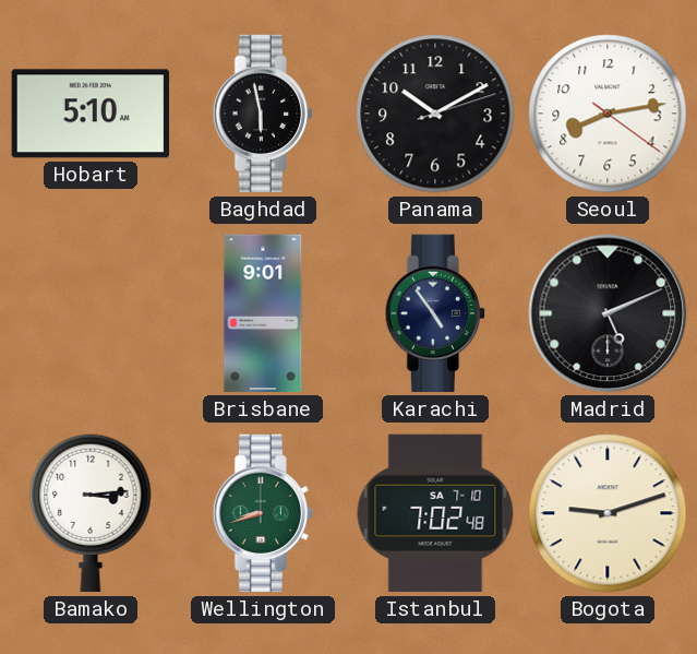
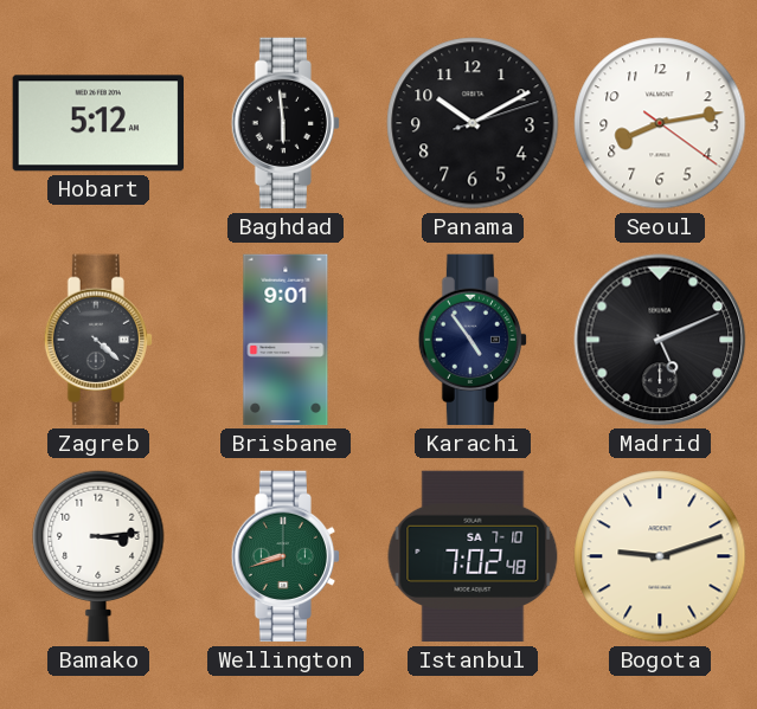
Hobart: 5:10 -> 5:12 (97, 123)
Baghdad: 5:58 -> 5:59 (284, 123)
Zagreb: none -> 4:22 (97, 340)
